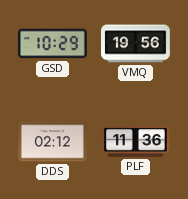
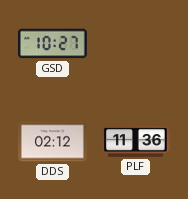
GSD: 10:29 -> 10:27 (53, 44)
VMQ: 19:56 -> none (136, 44)
